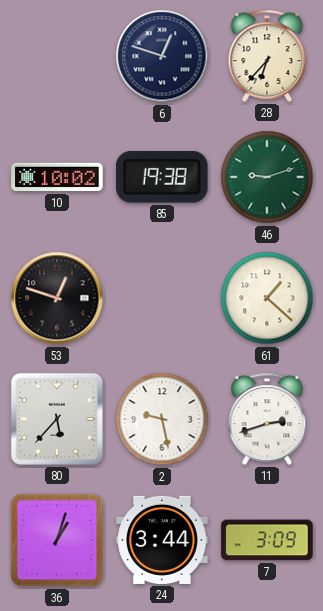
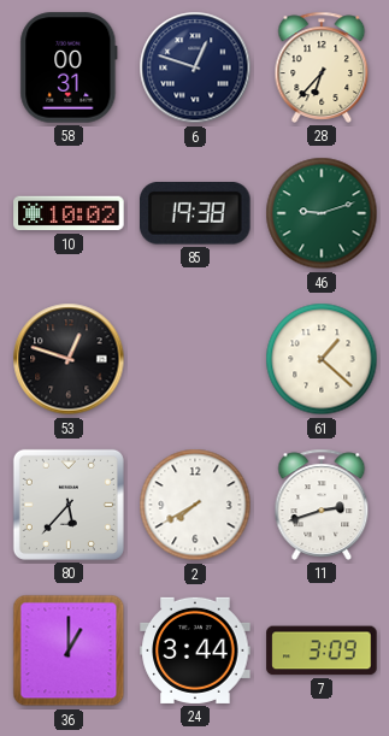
58: none -> 00:31 (69, 67)
2: 9:28 -> 7:40 (195, 505)
36: 1:03 -> 1:00 (69, 650)
